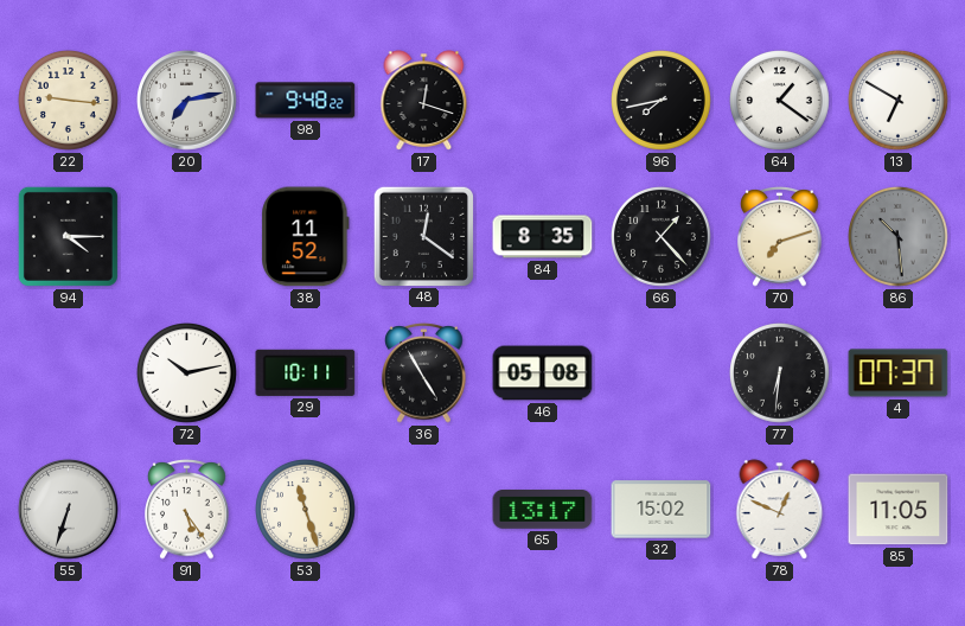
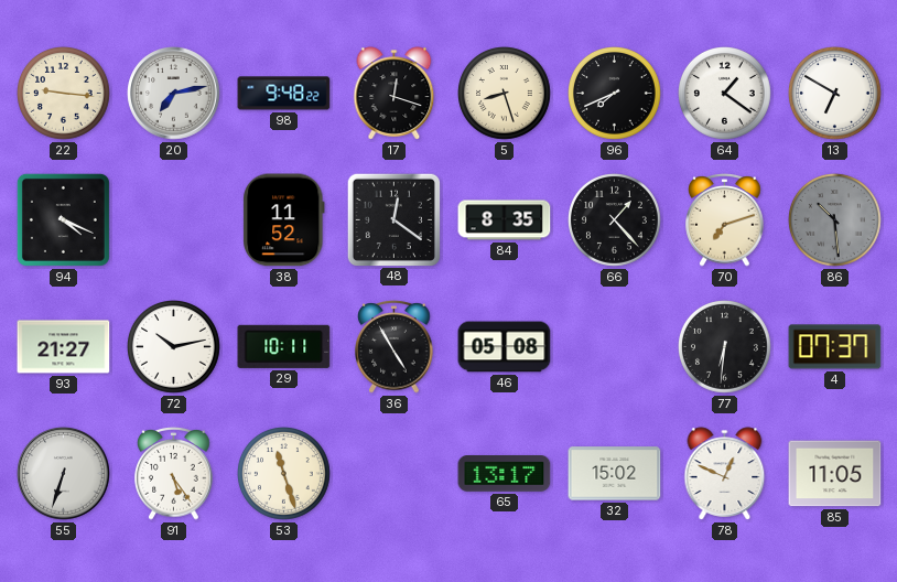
5: none -> 8:27 (505, 94)
96: 7:43 -> 7:41 (615, 94)
94: 4:15 -> 4:19 (63, 219)
93: none -> 21:27 (64, 347)
